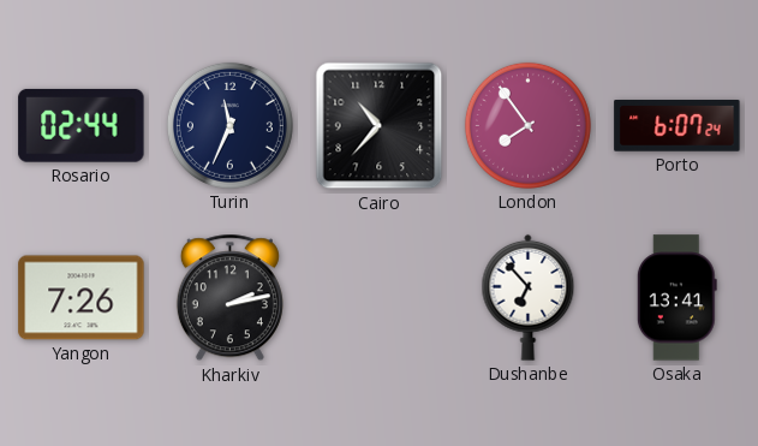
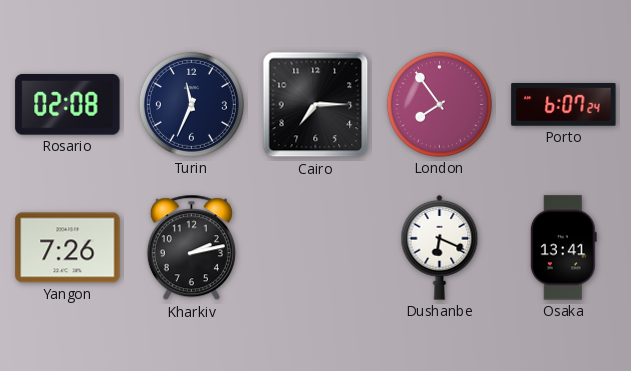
Rosario: 02:44 -> 02:08 (68, 105)
Cairo: 10:37 -> 7:15 (316, 105)
Dushanbe: 6:53 -> 6:19 (440, 247)
